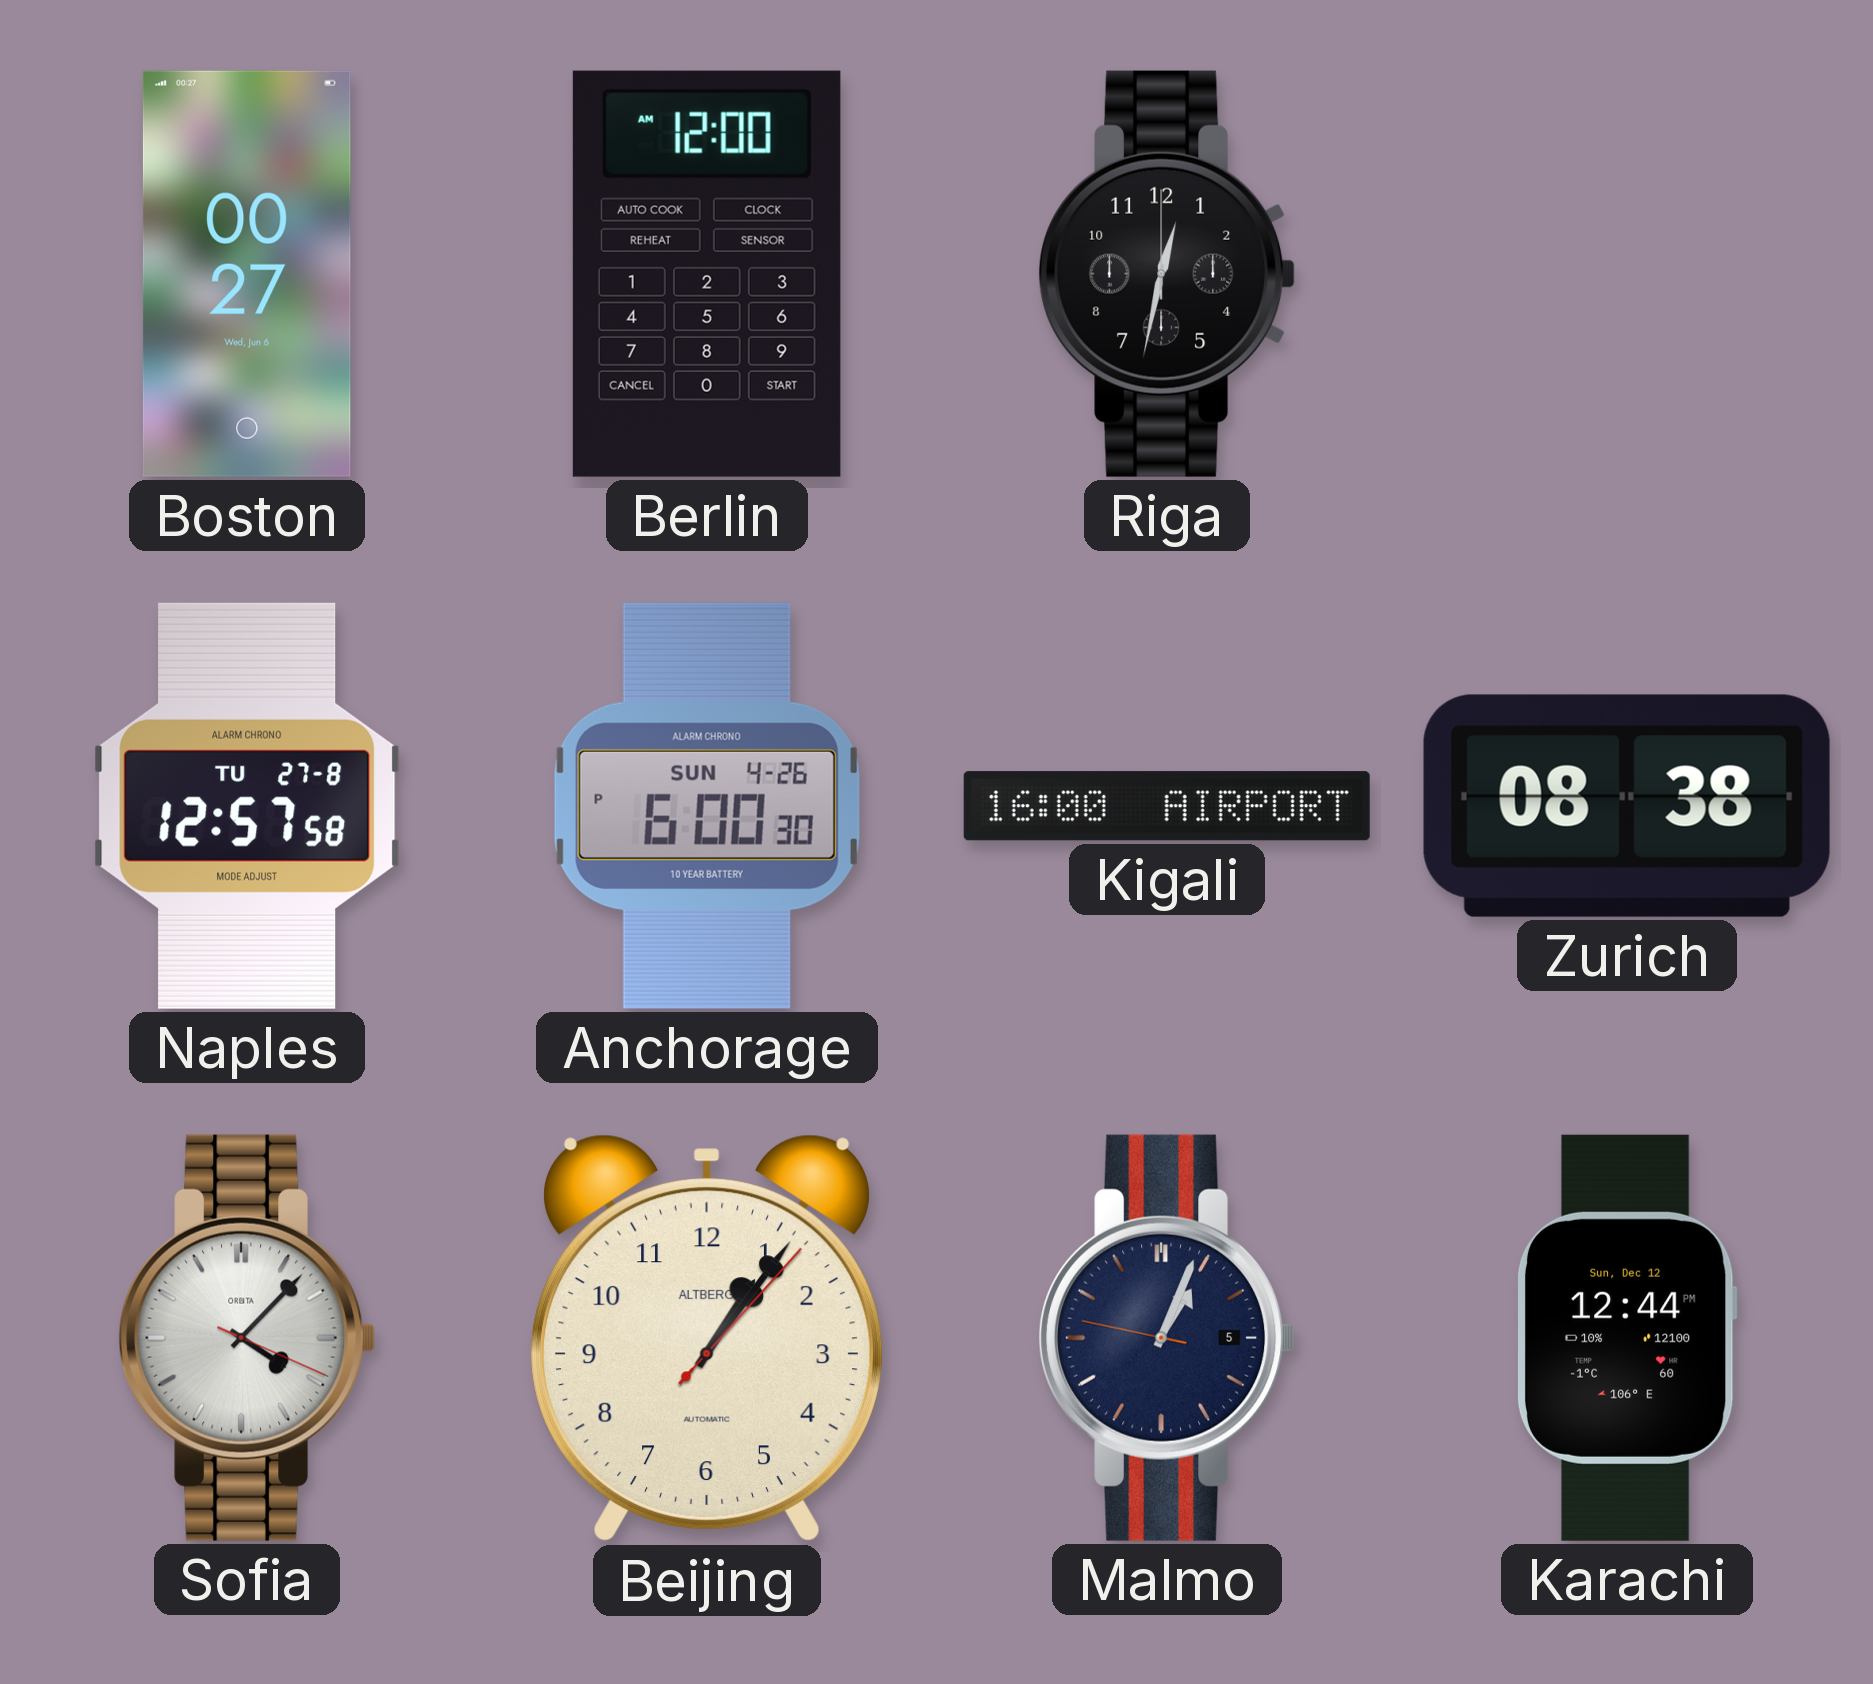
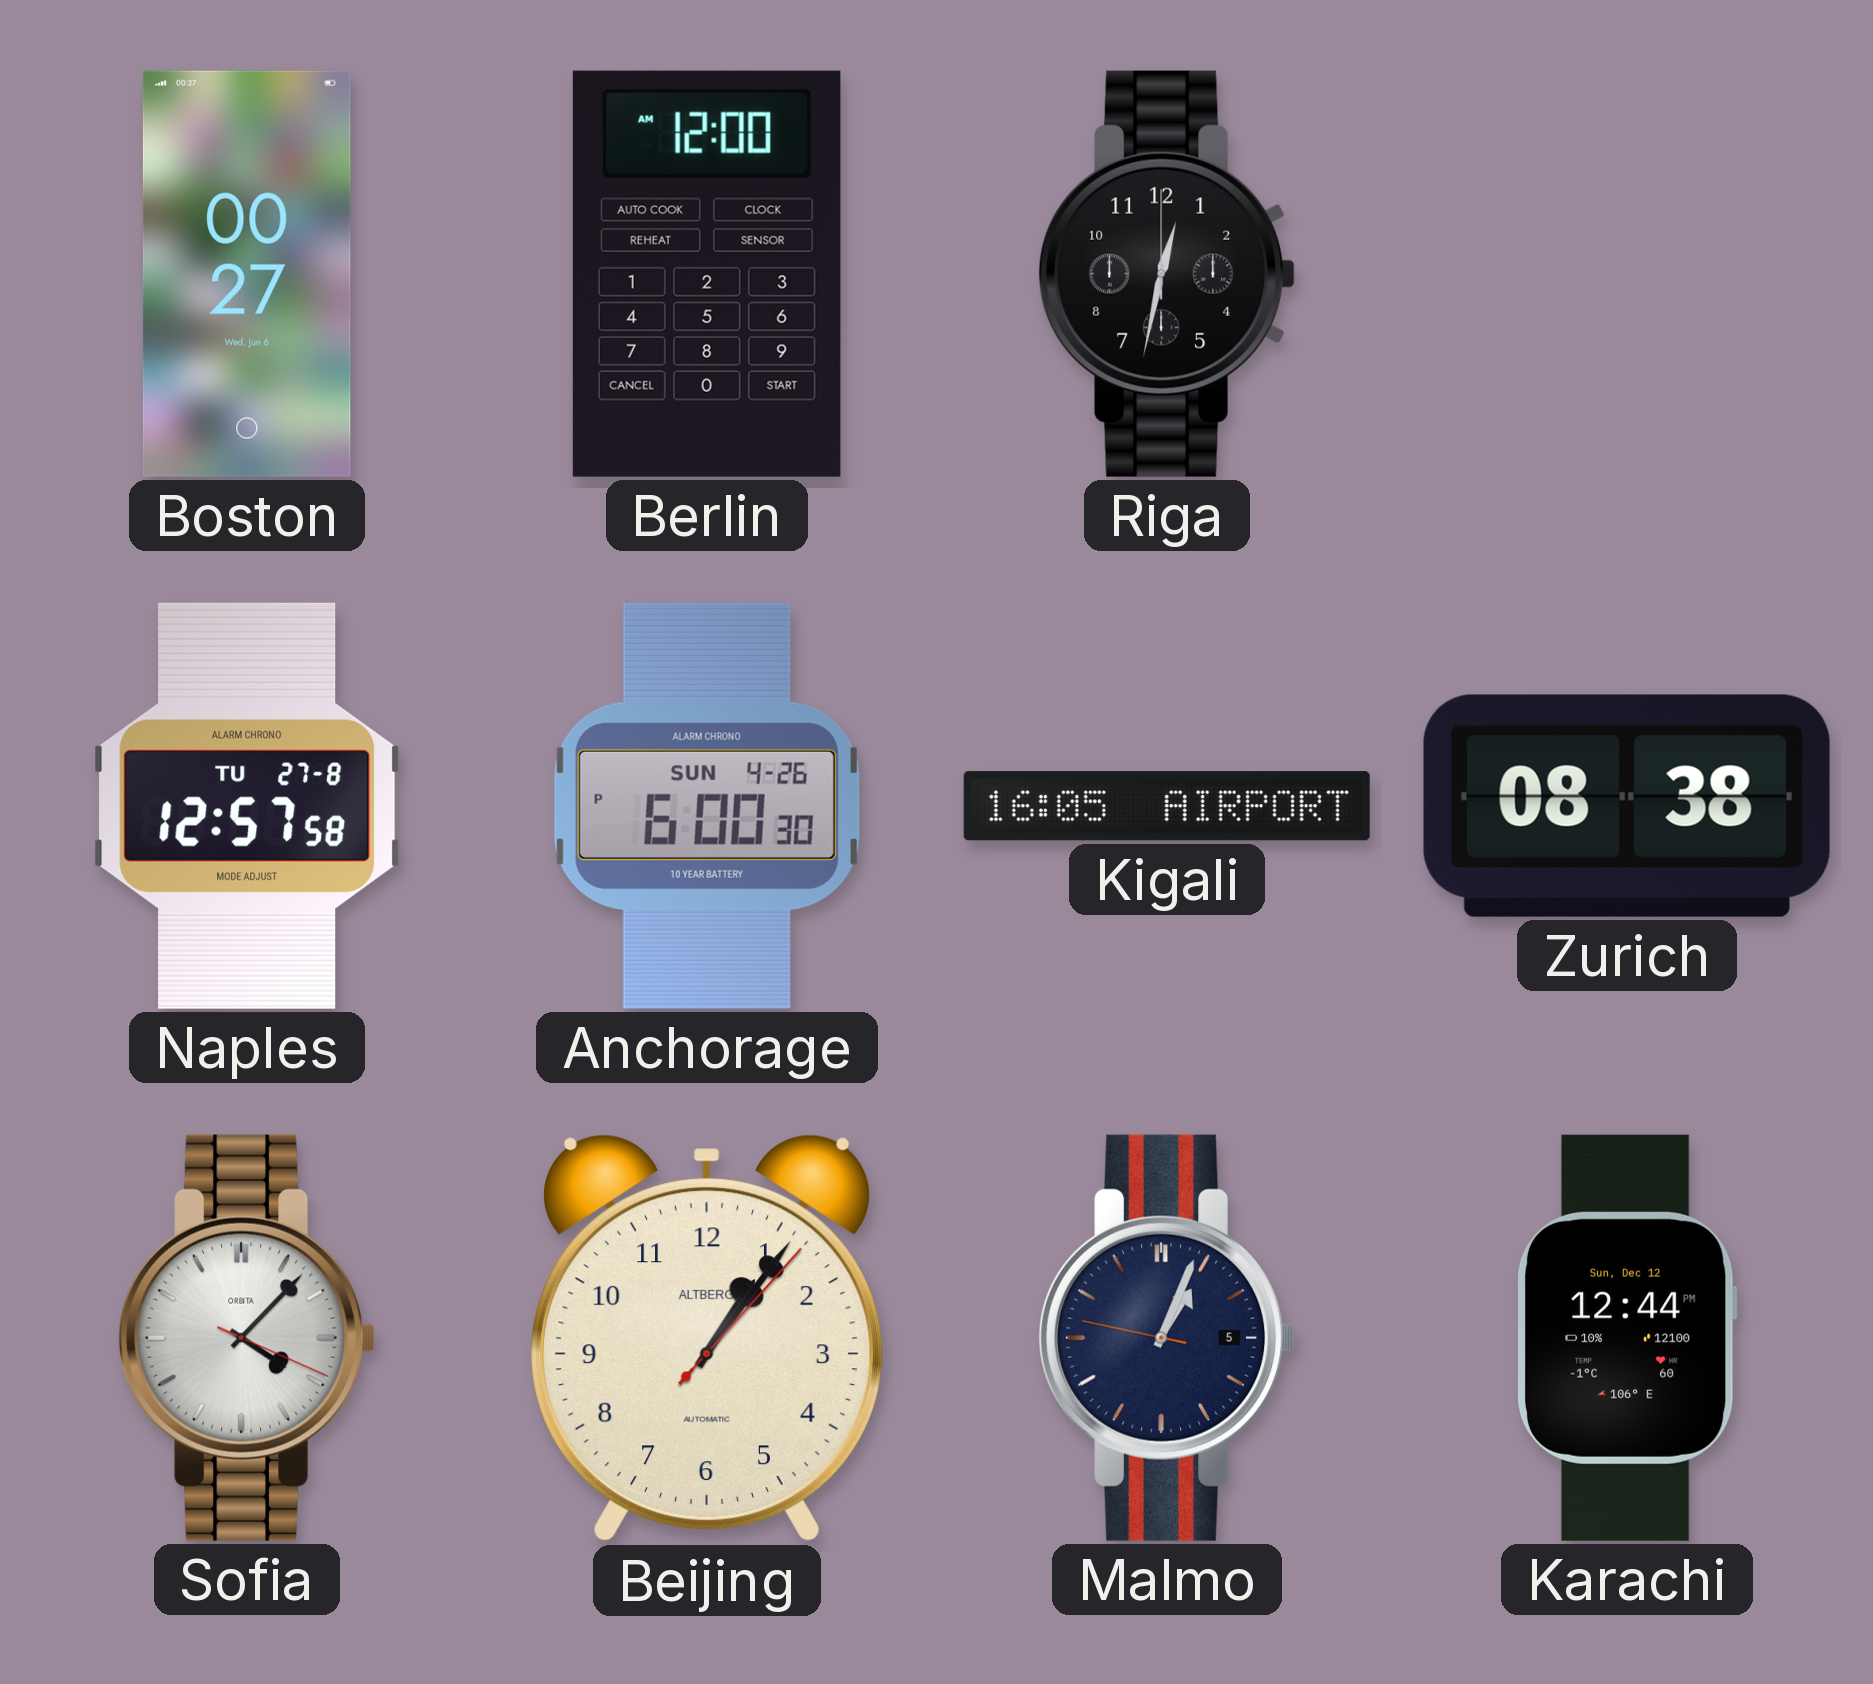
Kigali: 16:00 -> 16:05 (1167, 806)
